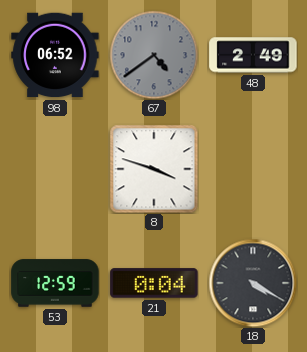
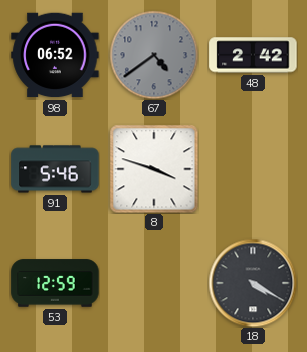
48: 2:49 -> 2:42 (253, 55)
91: none -> 5:46 (55, 169)
21: 0:04 -> none (154, 283)
